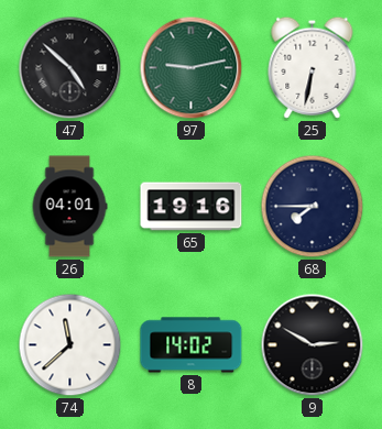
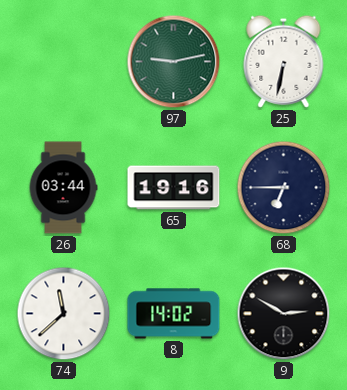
47: 4:52 -> none (70, 68)
26: 04:01 -> 03:44 (63, 188)
68: 7:45 -> 6:45 (284, 188)
